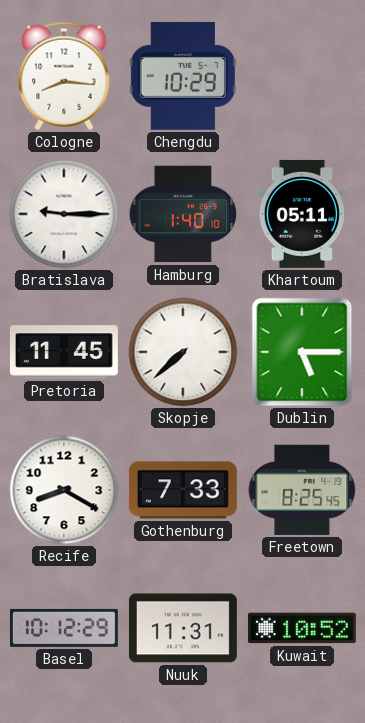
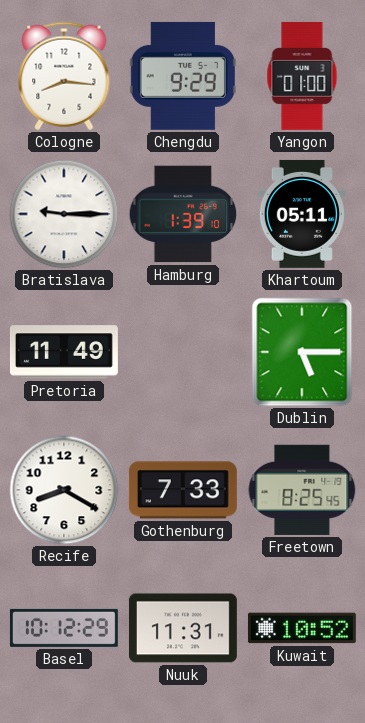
Chengdu: 10:29 -> 9:29 (183, 76)
Yangon: none -> 01:00 (302, 76)
Hamburg: 1:40 -> 1:39 (183, 214)
Pretoria: 11:45 -> 11:49 (64, 352)
Skopje: 7:38 -> none (183, 352)
